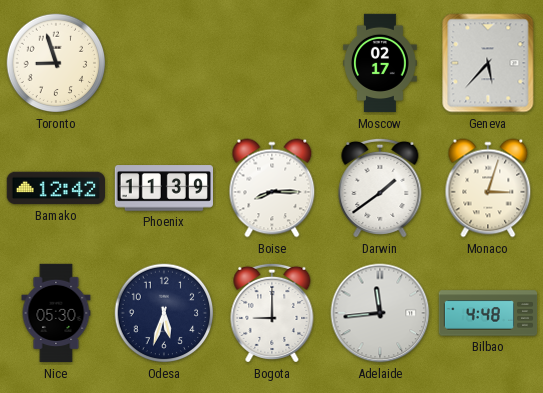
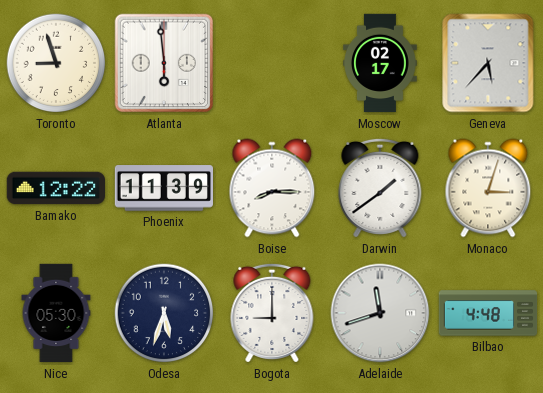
Atlanta: none -> 5:59 (164, 63)
Bamako: 12:42 -> 12:22 (55, 188)
Adelaide: 11:44 -> 11:42 (380, 313)
